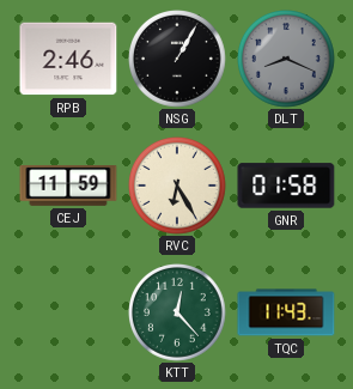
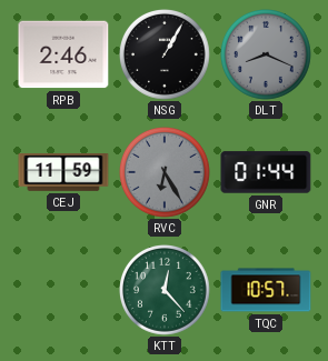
RVC dial: cream -> grey (166, 173)
GNR: 01:58 -> 01:44 (266, 172)
TQC: 11:43 -> 10:57 (266, 290)
